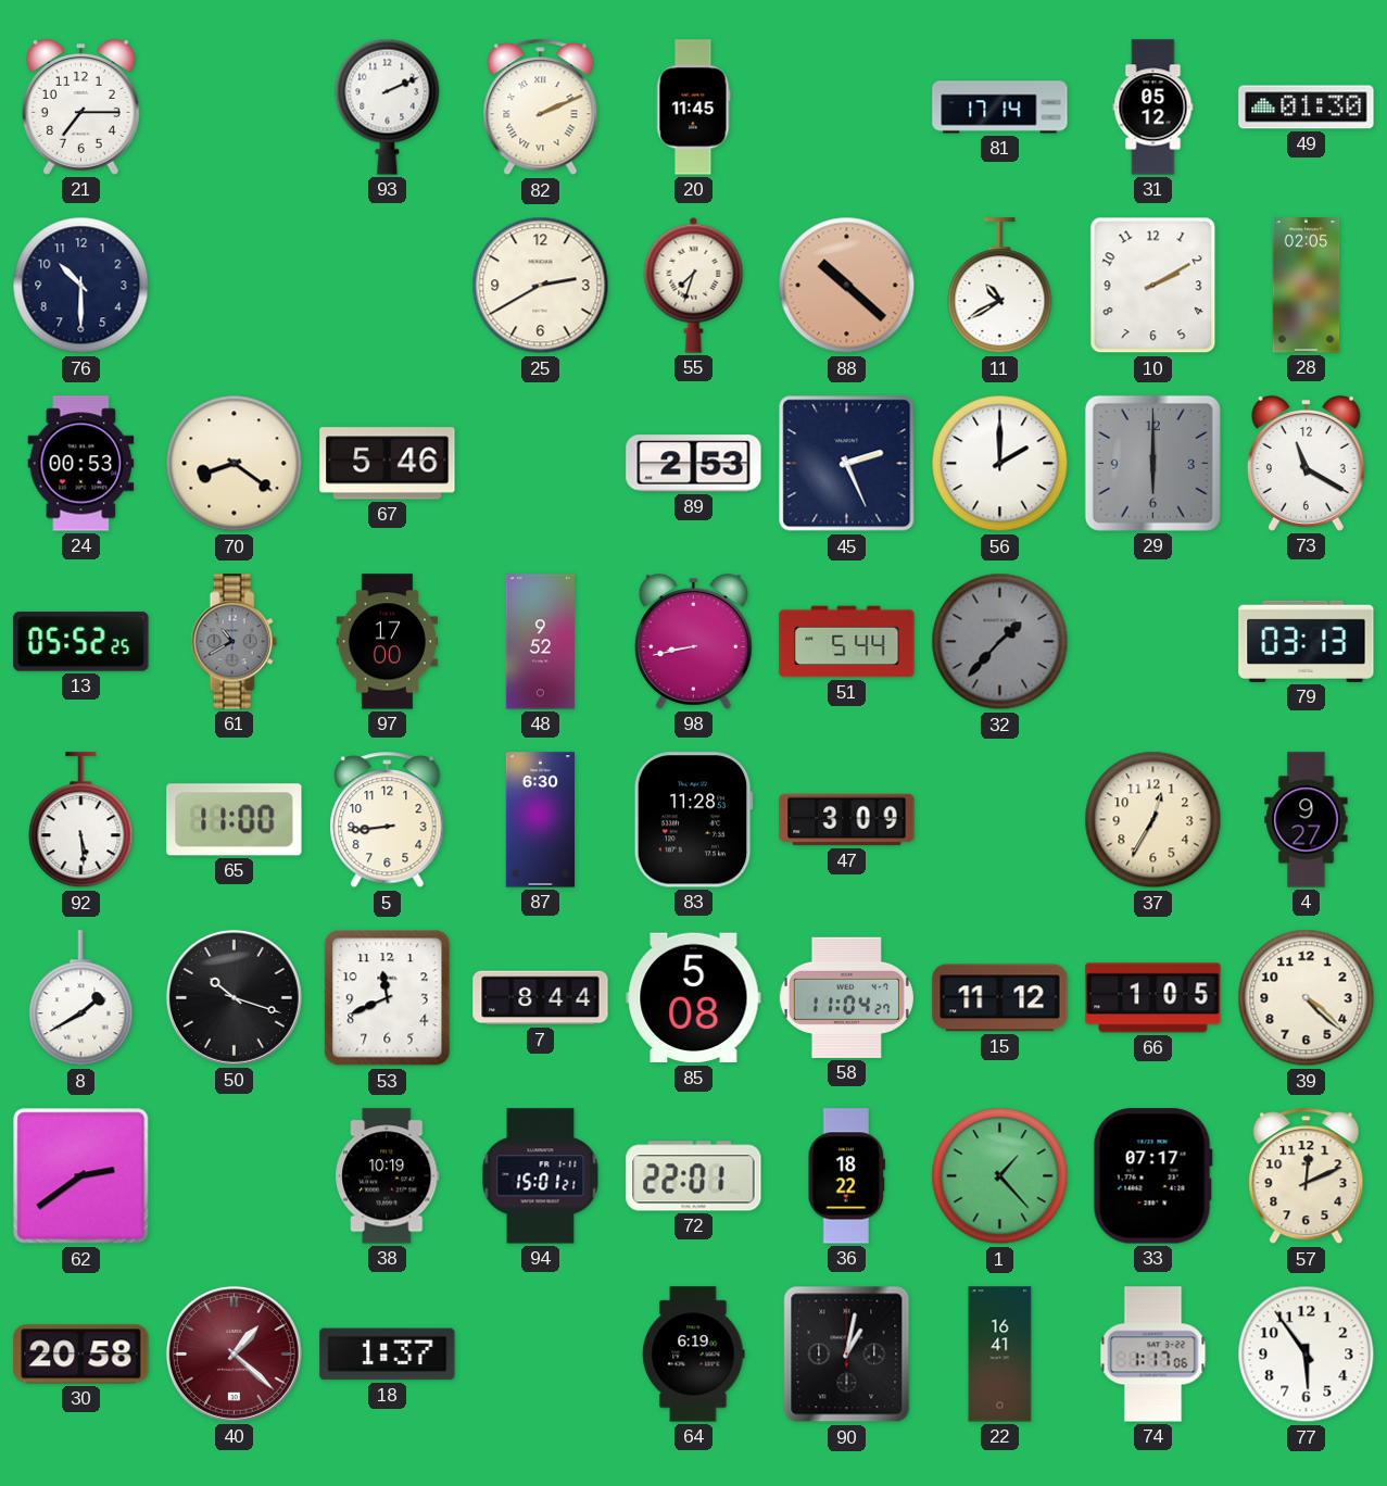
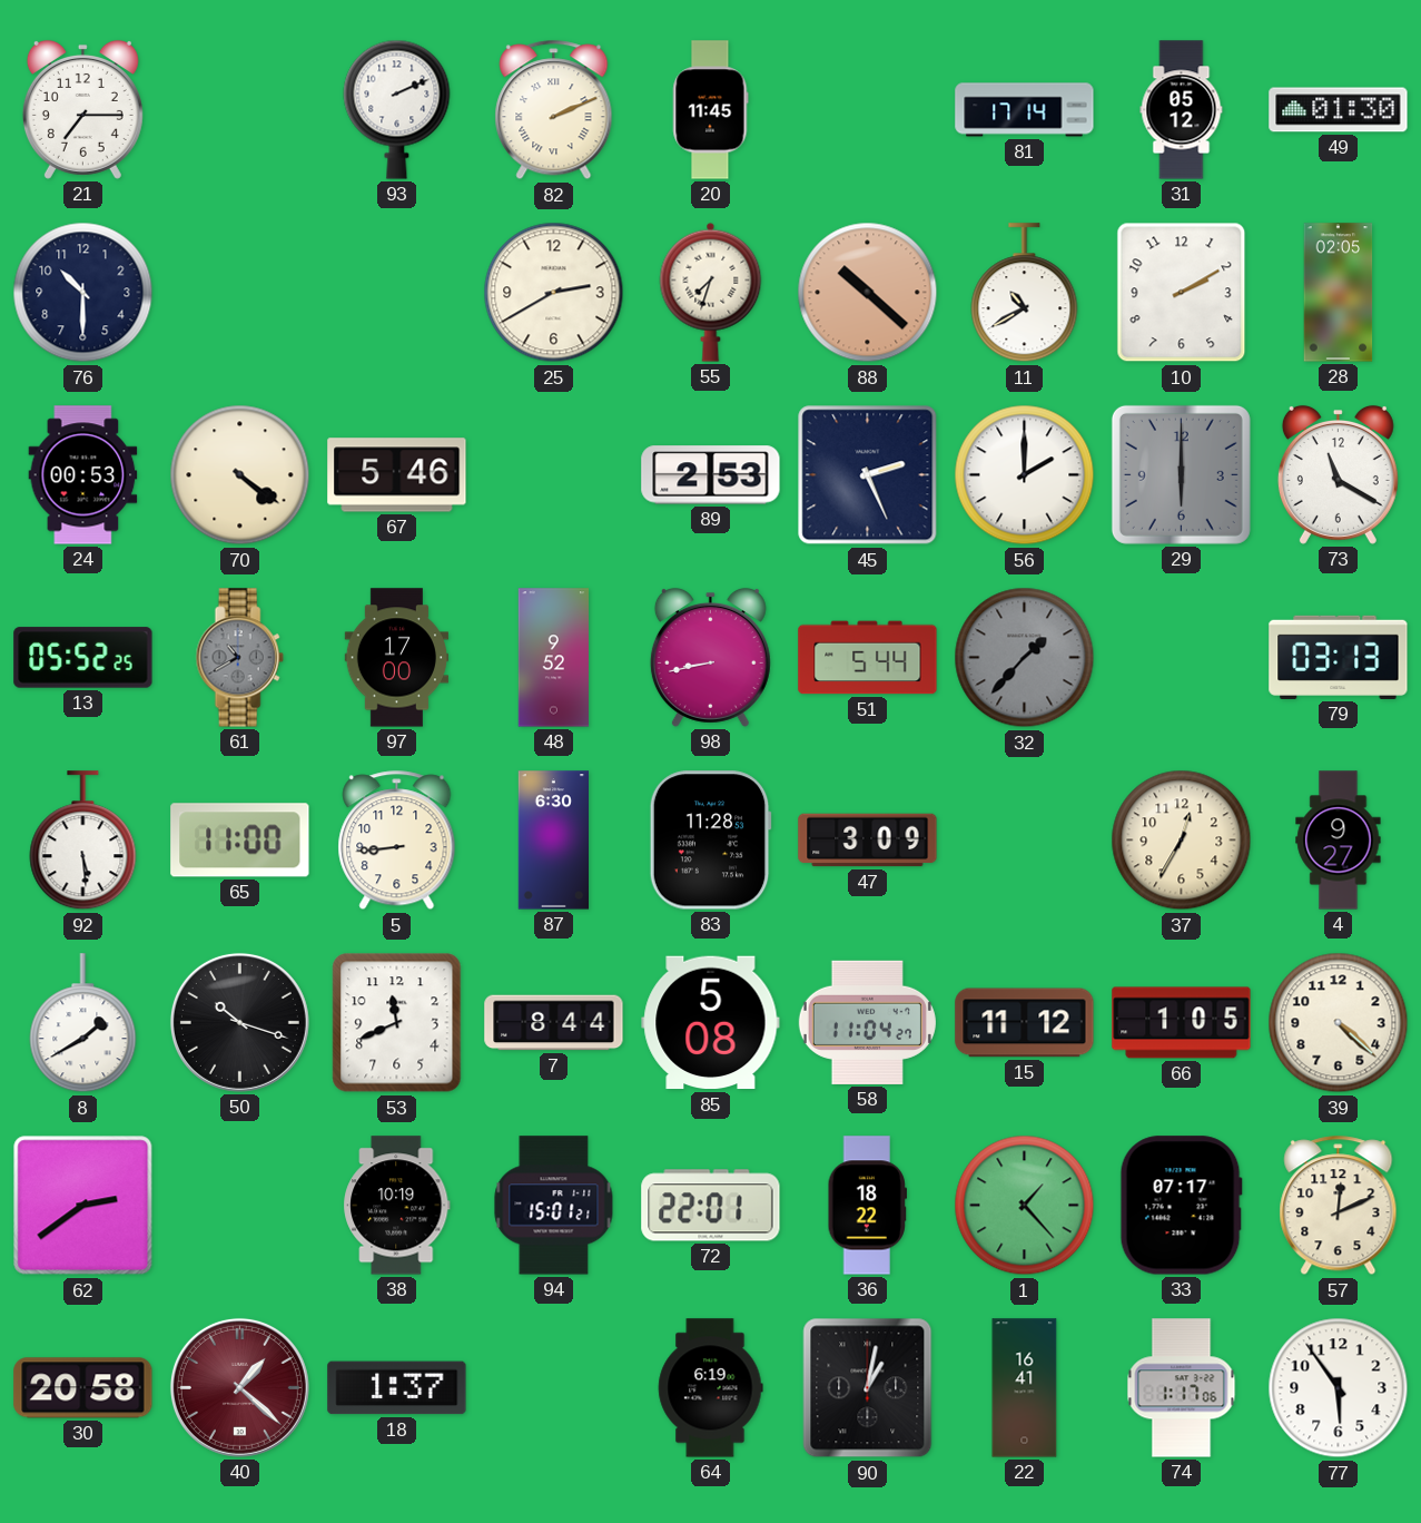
70: 8:21 -> 4:21 (240, 475)
